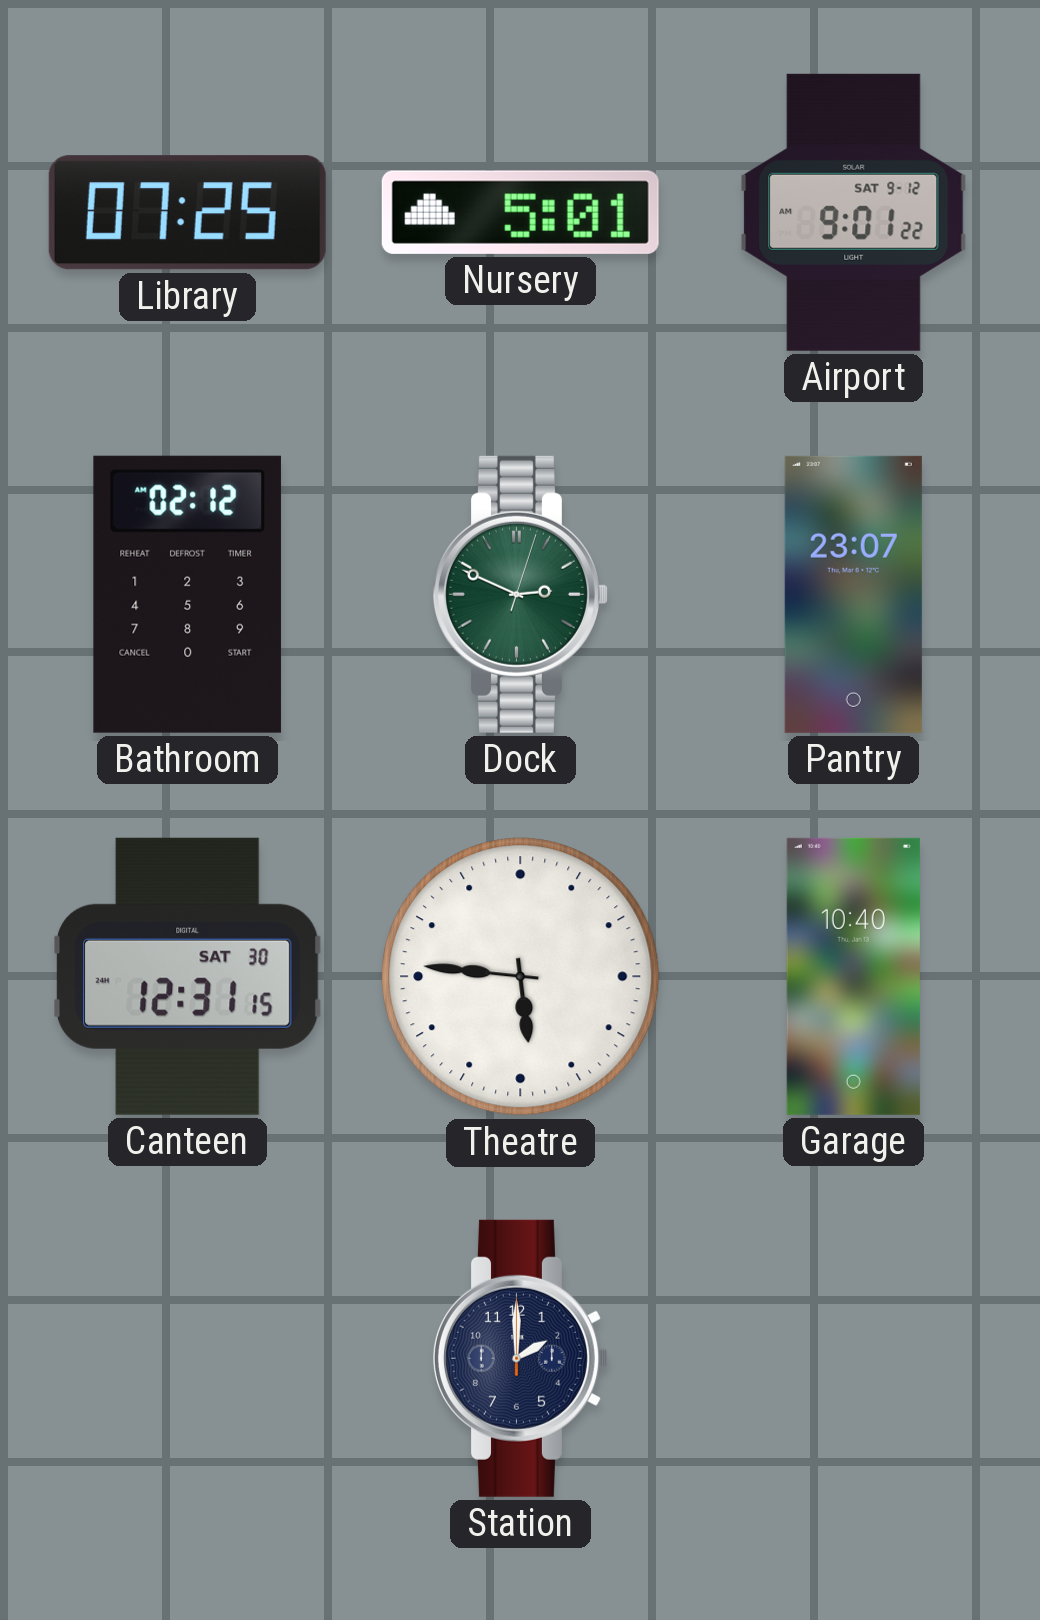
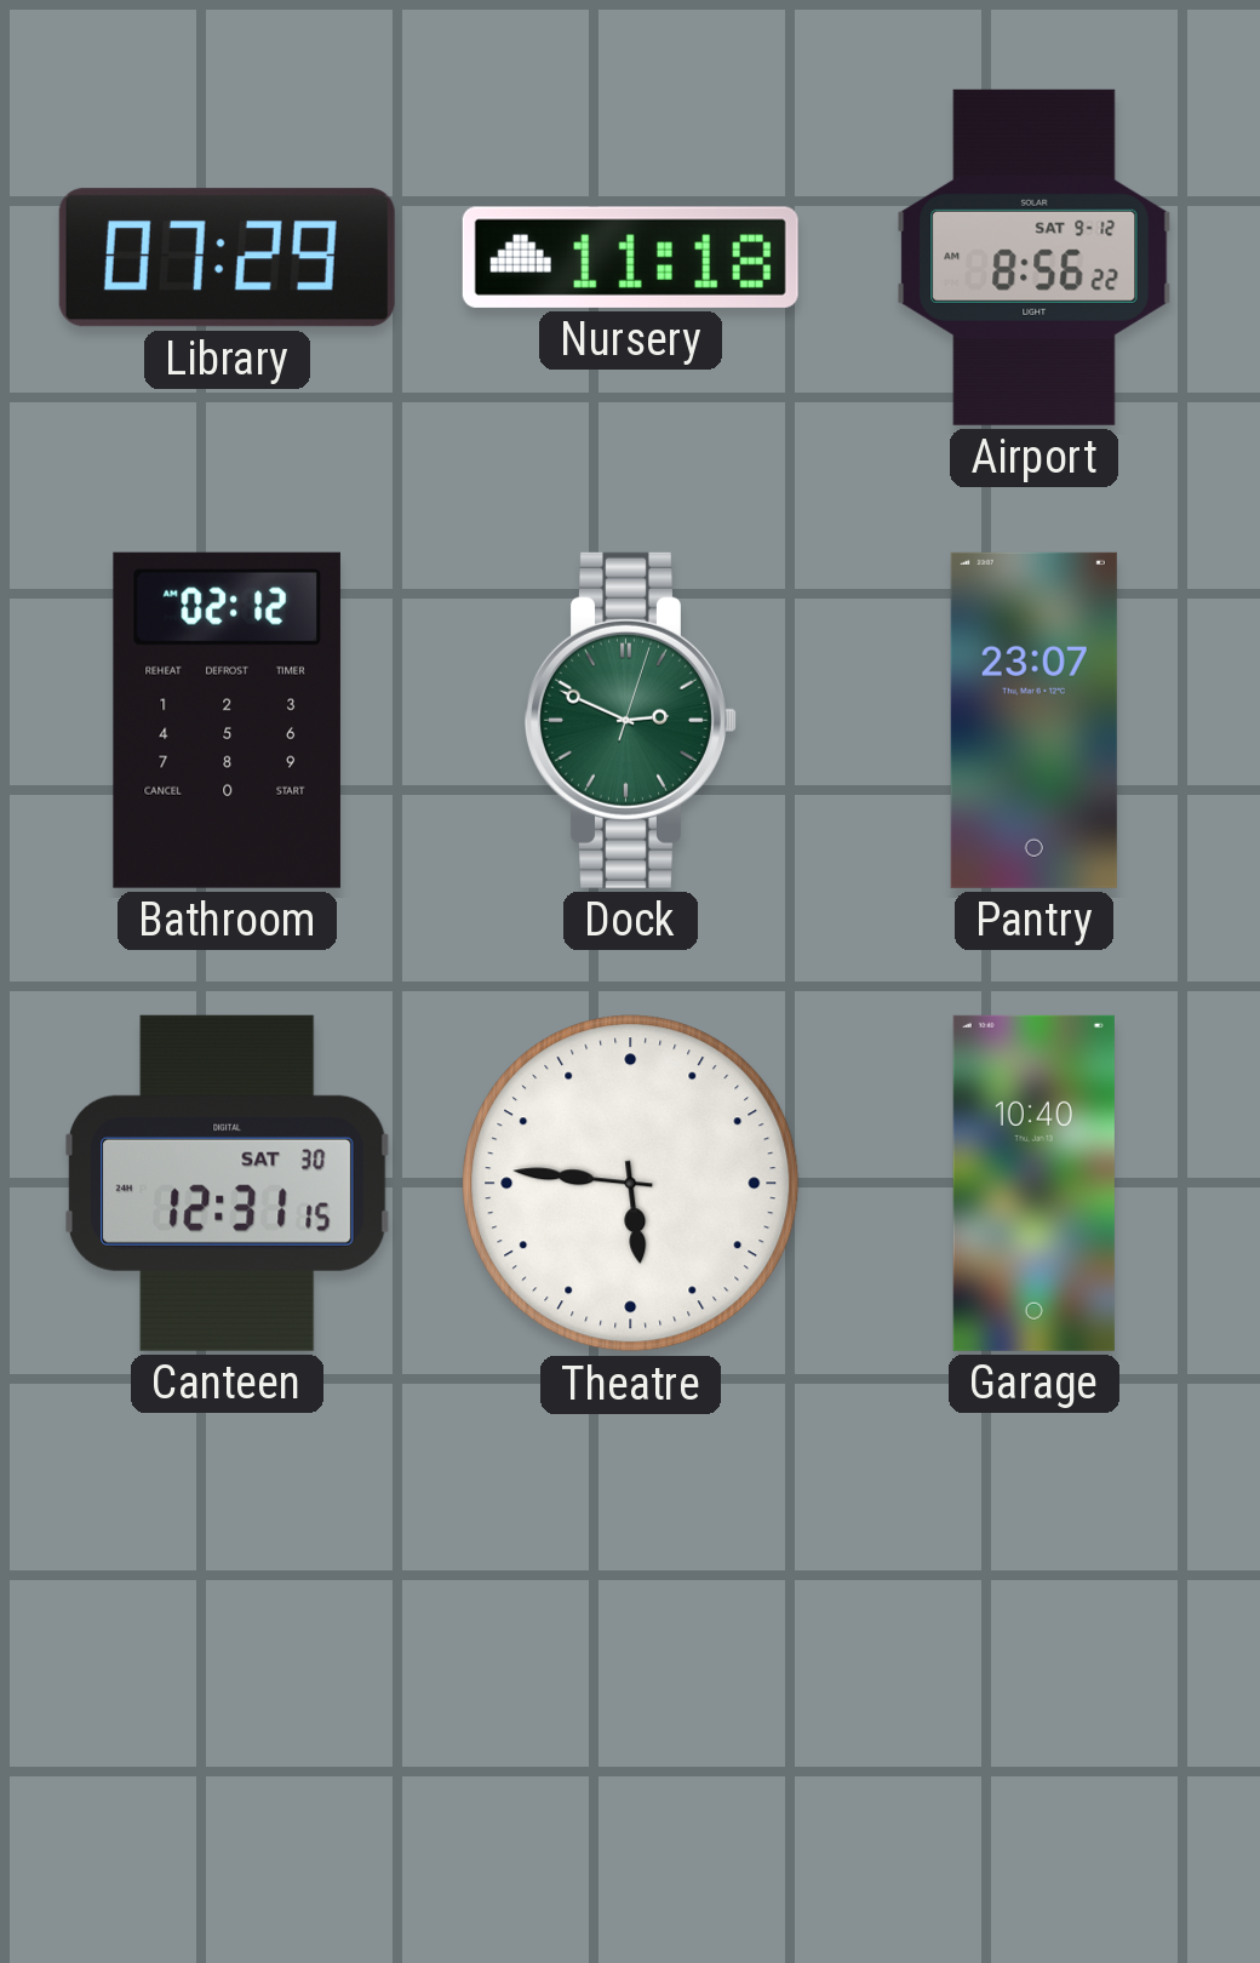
Library: 07:25 -> 07:29 (227, 258)
Nursery: 5:01 -> 11:18 (630, 257)
Airport: 9:01 -> 8:56 (1035, 257)
Station: 2:00 -> none (520, 1358)
